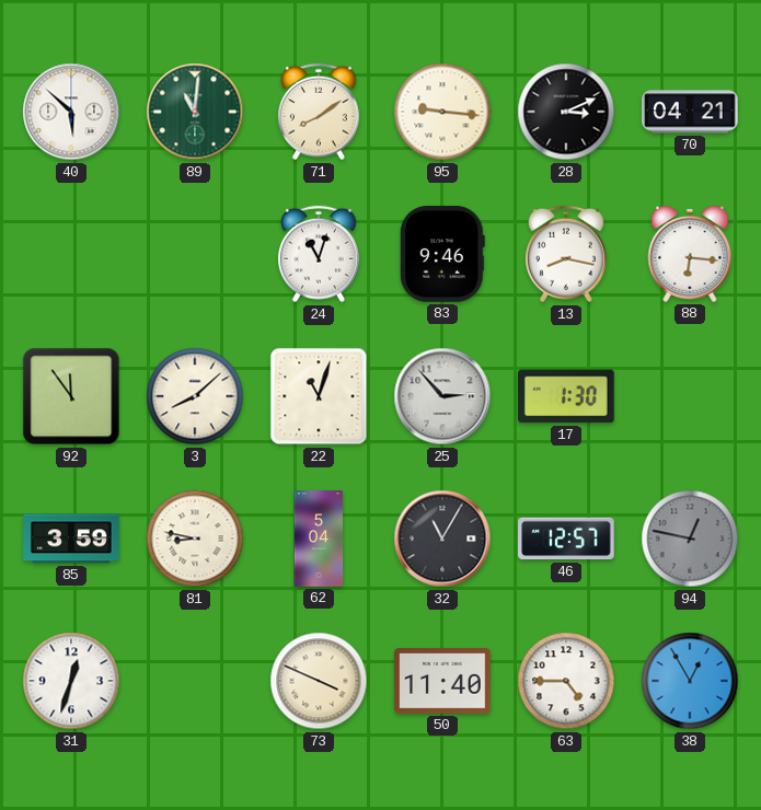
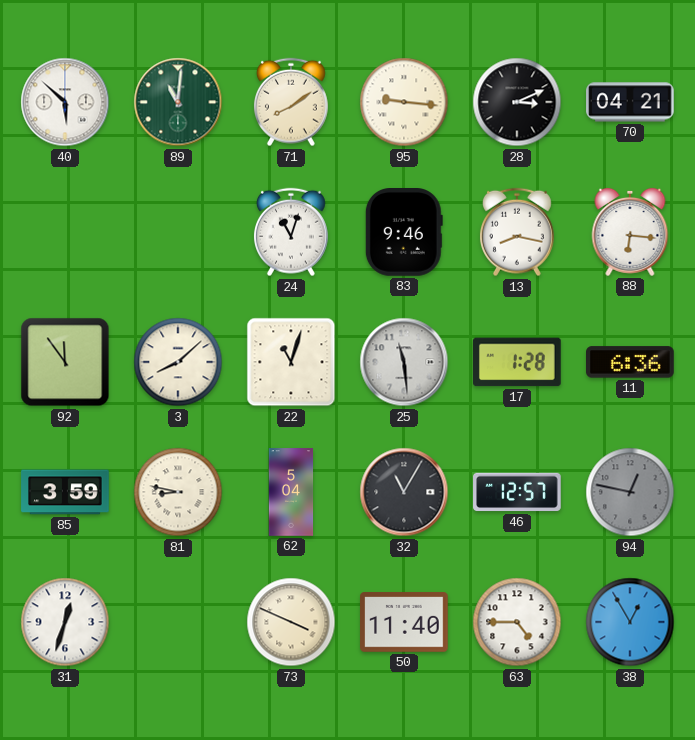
25: 2:53 -> 11:29 (404, 362)
17: 1:30 -> 1:28 (518, 362)
11: none -> 6:36 (631, 362)
